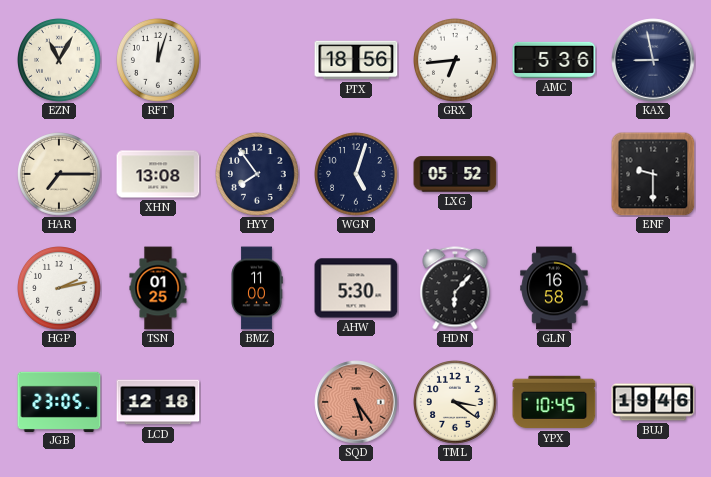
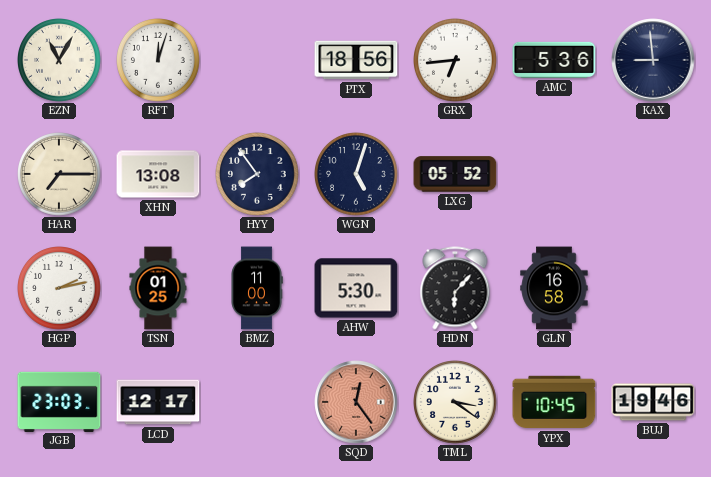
KAX: 8:58 -> 8:59 (653, 60)
ENF: 9:30 -> none (653, 174)
JGB: 23:05 -> 23:03 (59, 401)
LCD: 12:18 -> 12:17 (158, 402)
SQD: 5:24 -> 12:24 (356, 402)
